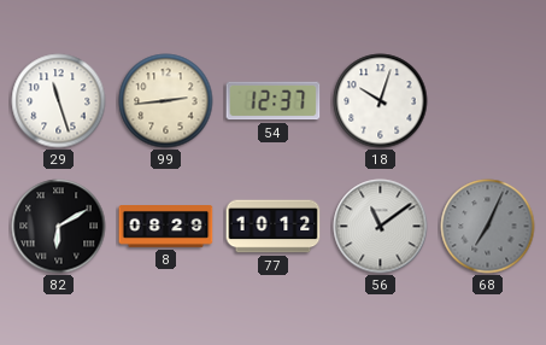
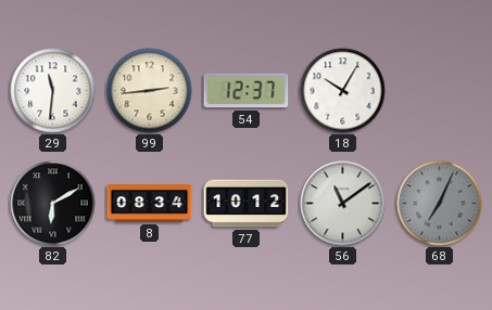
29: 11:27 -> 11:31 (53, 91)
18: 10:03 -> 10:05 (343, 91)
8: 08:29 -> 08:34 (150, 204)
